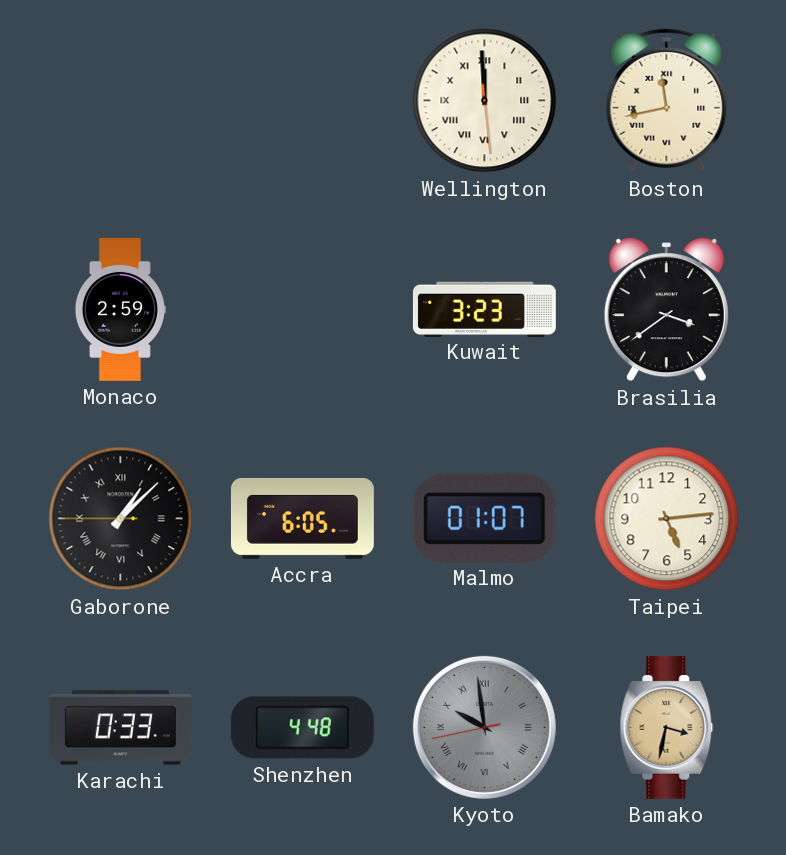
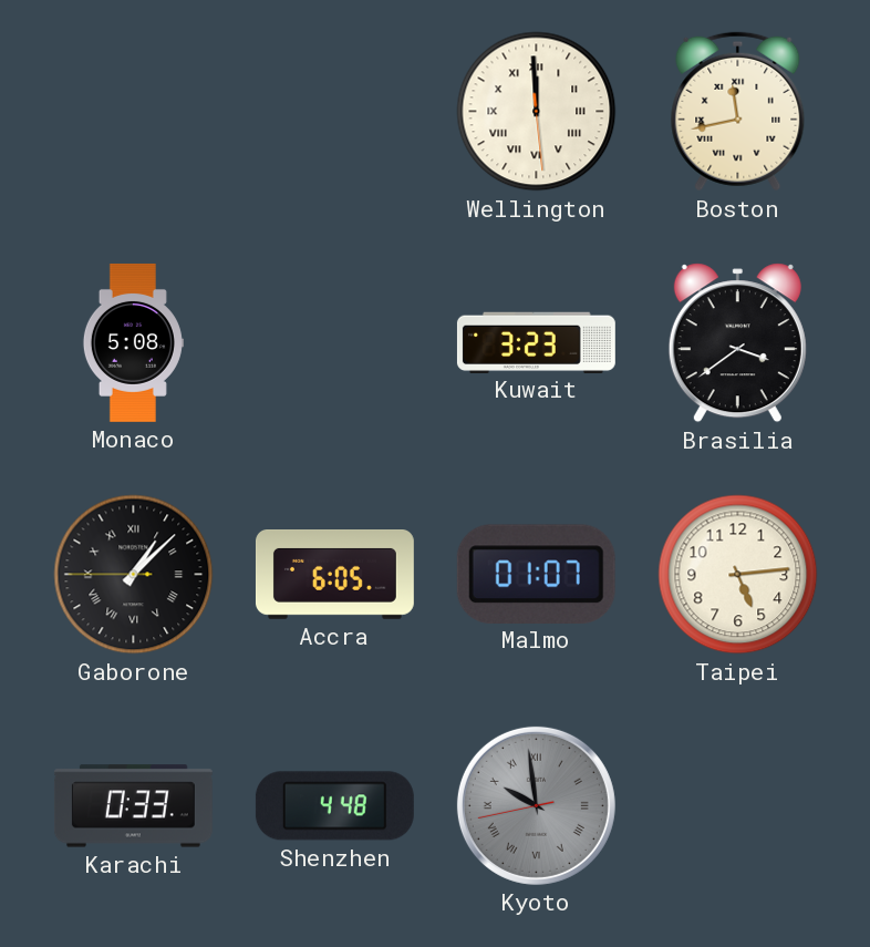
Monaco: 2:59 -> 5:08 (133, 342)
Bamako: 3:32 -> none (667, 727)
